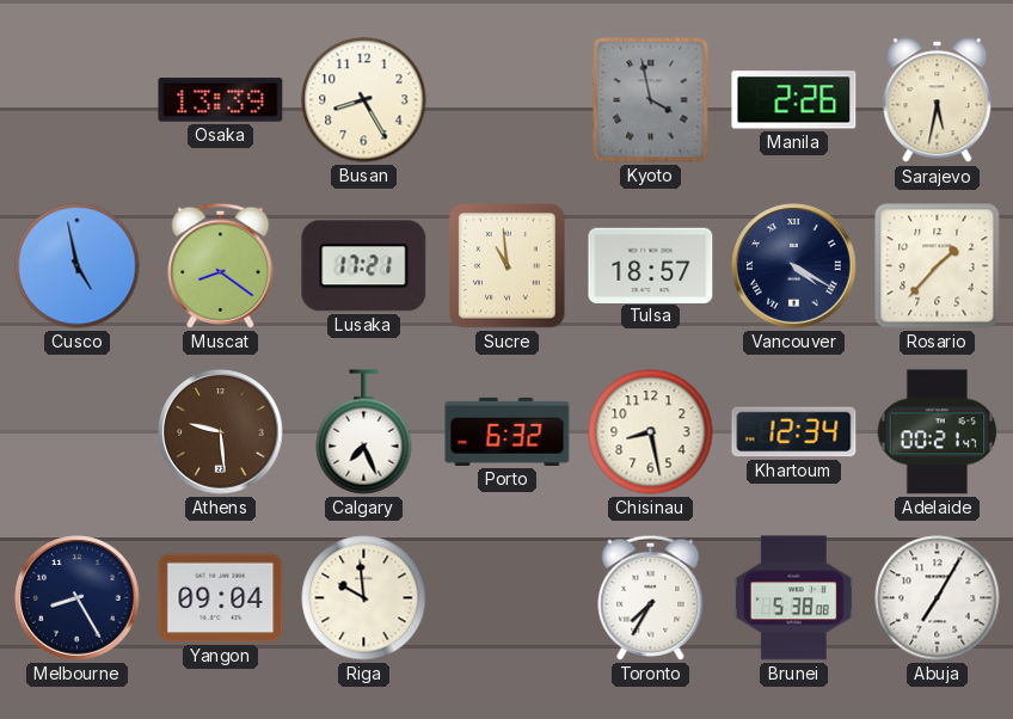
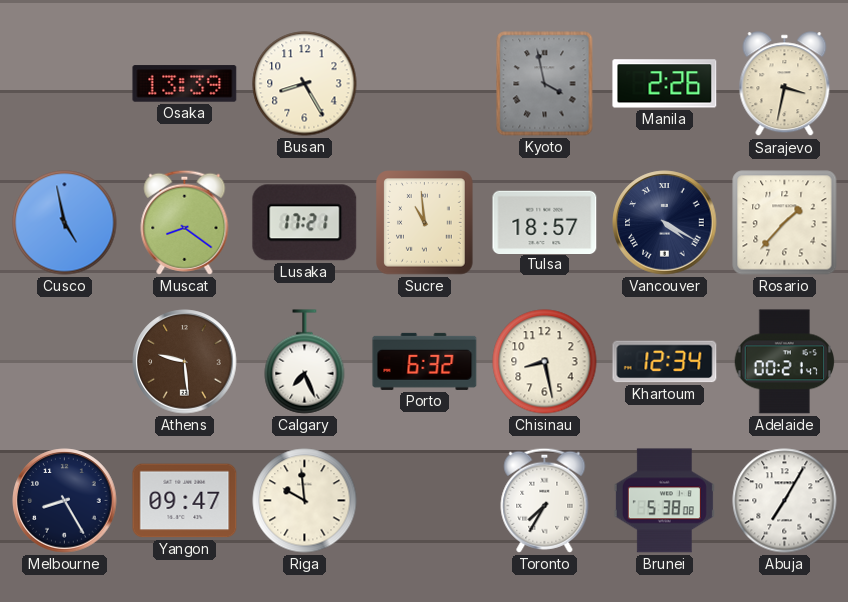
Sarajevo: 5:32 -> 3:32 (785, 84)
Yangon: 09:04 -> 09:47 (185, 501)
